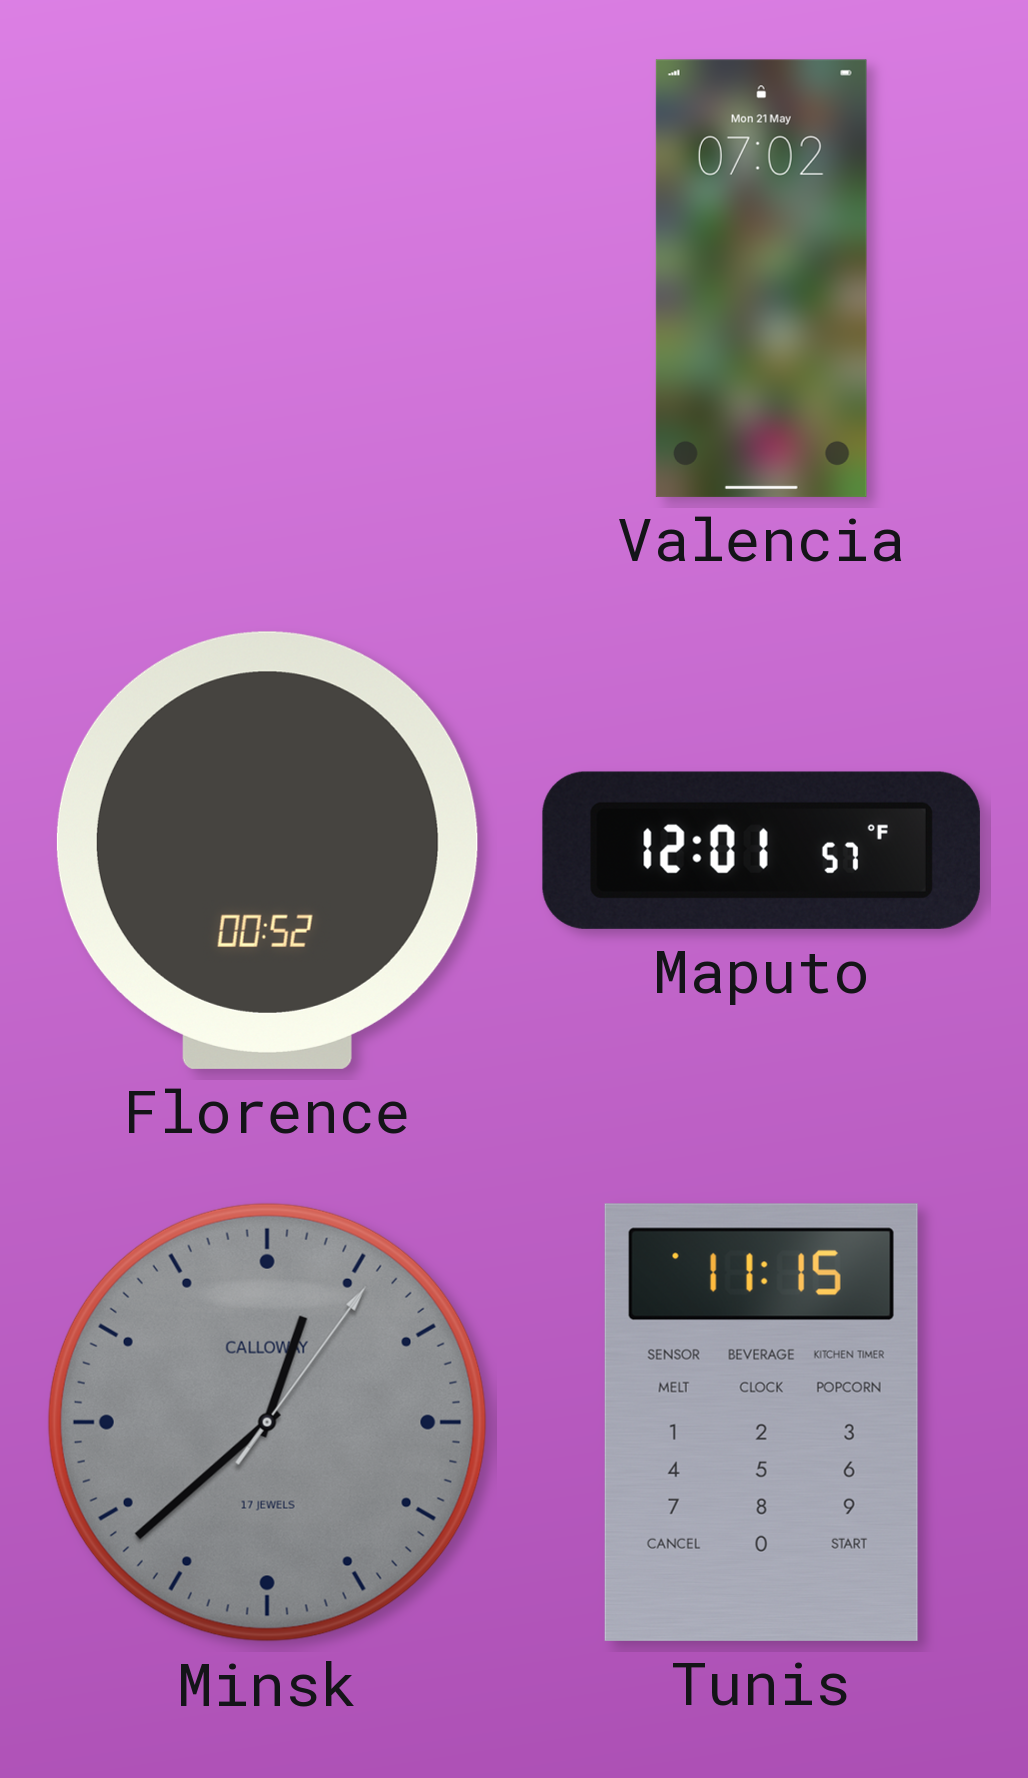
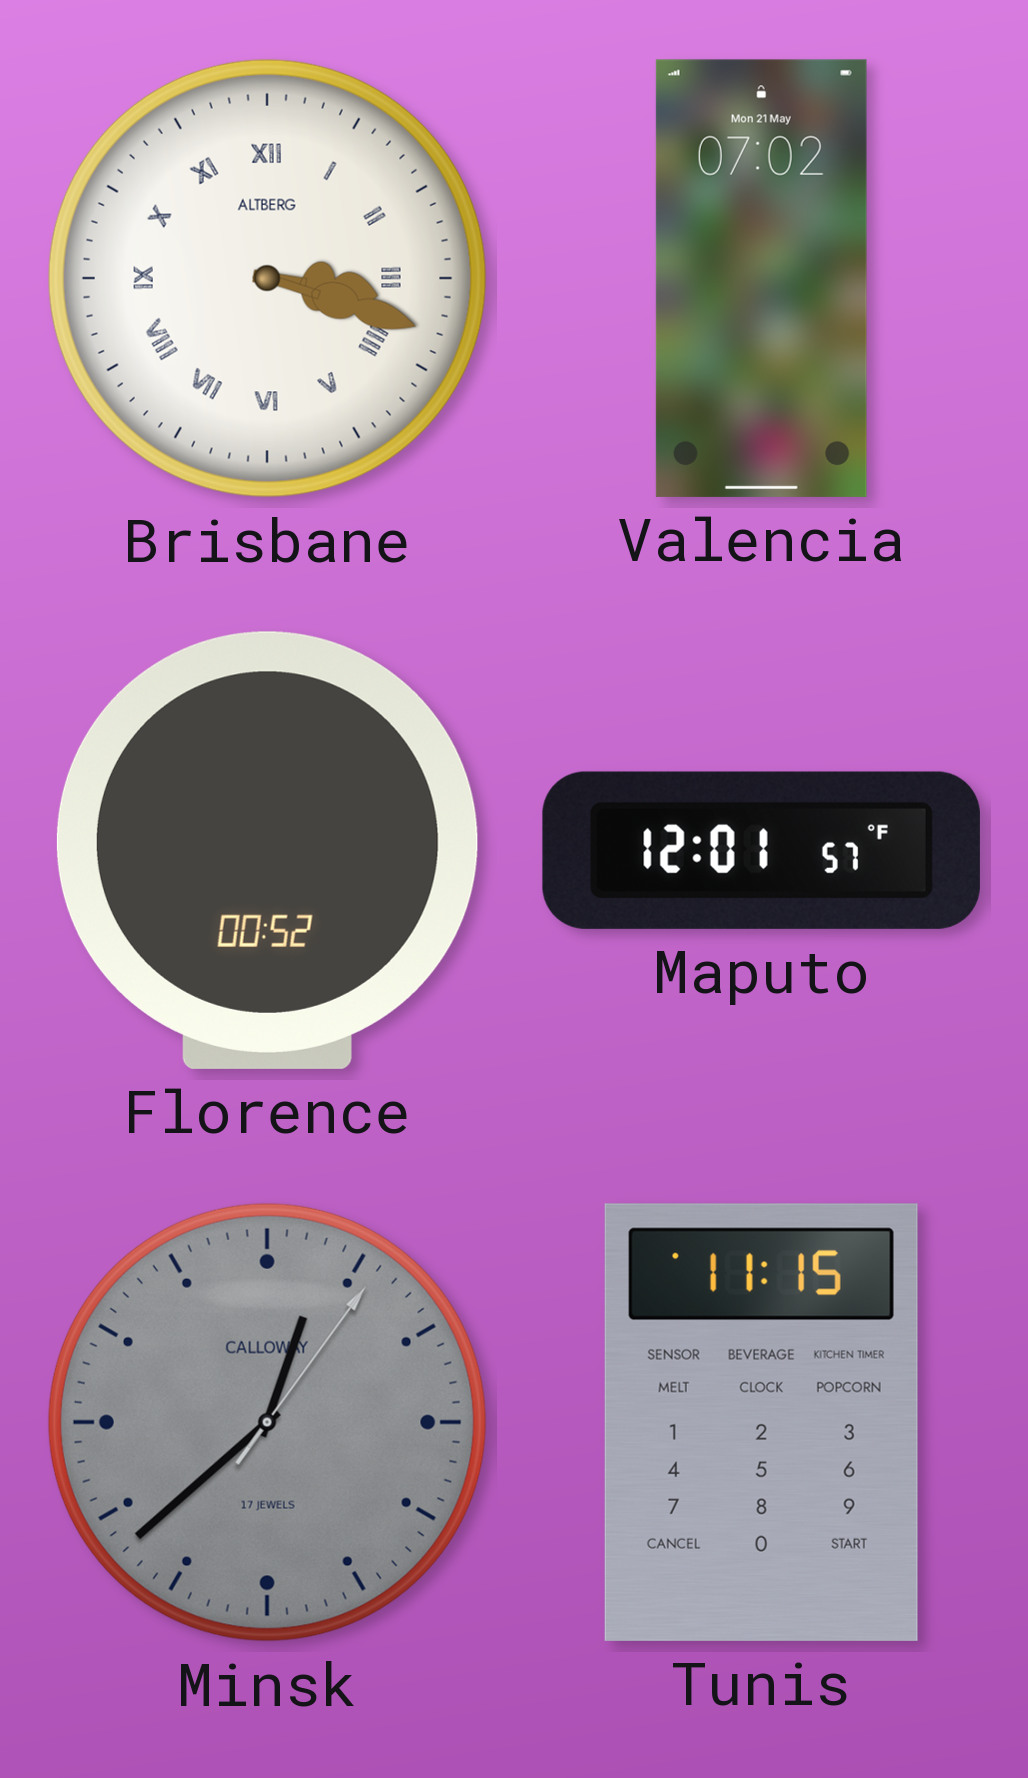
Brisbane: none -> 3:18 (267, 278)
